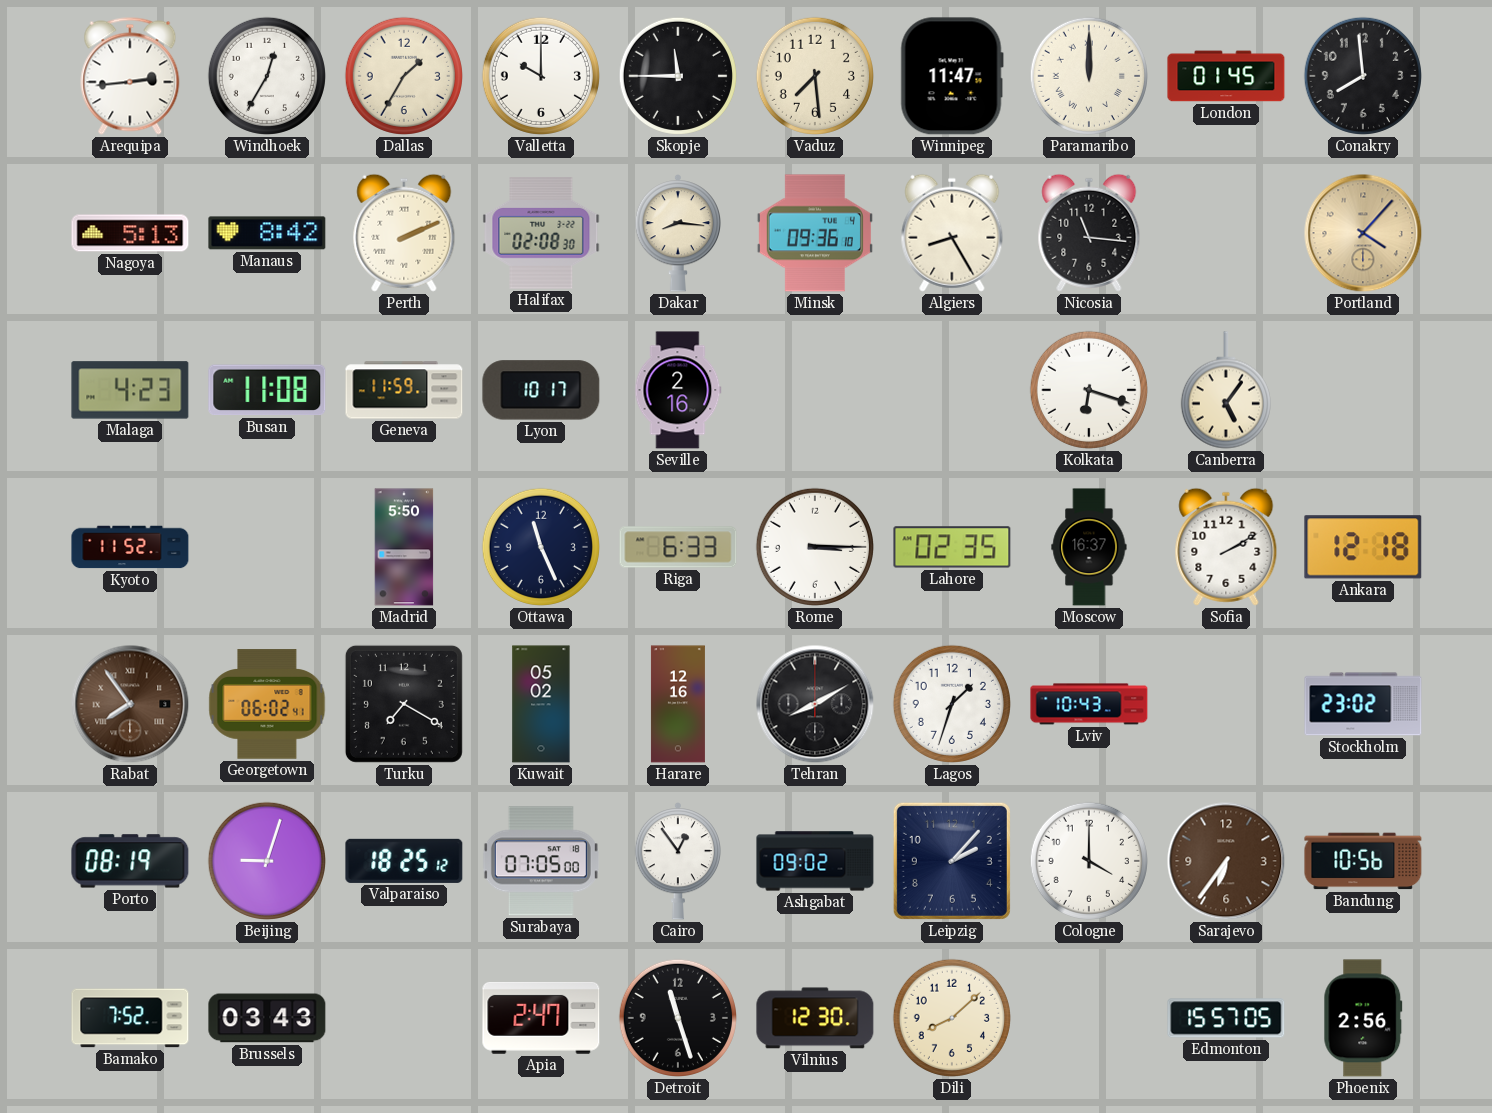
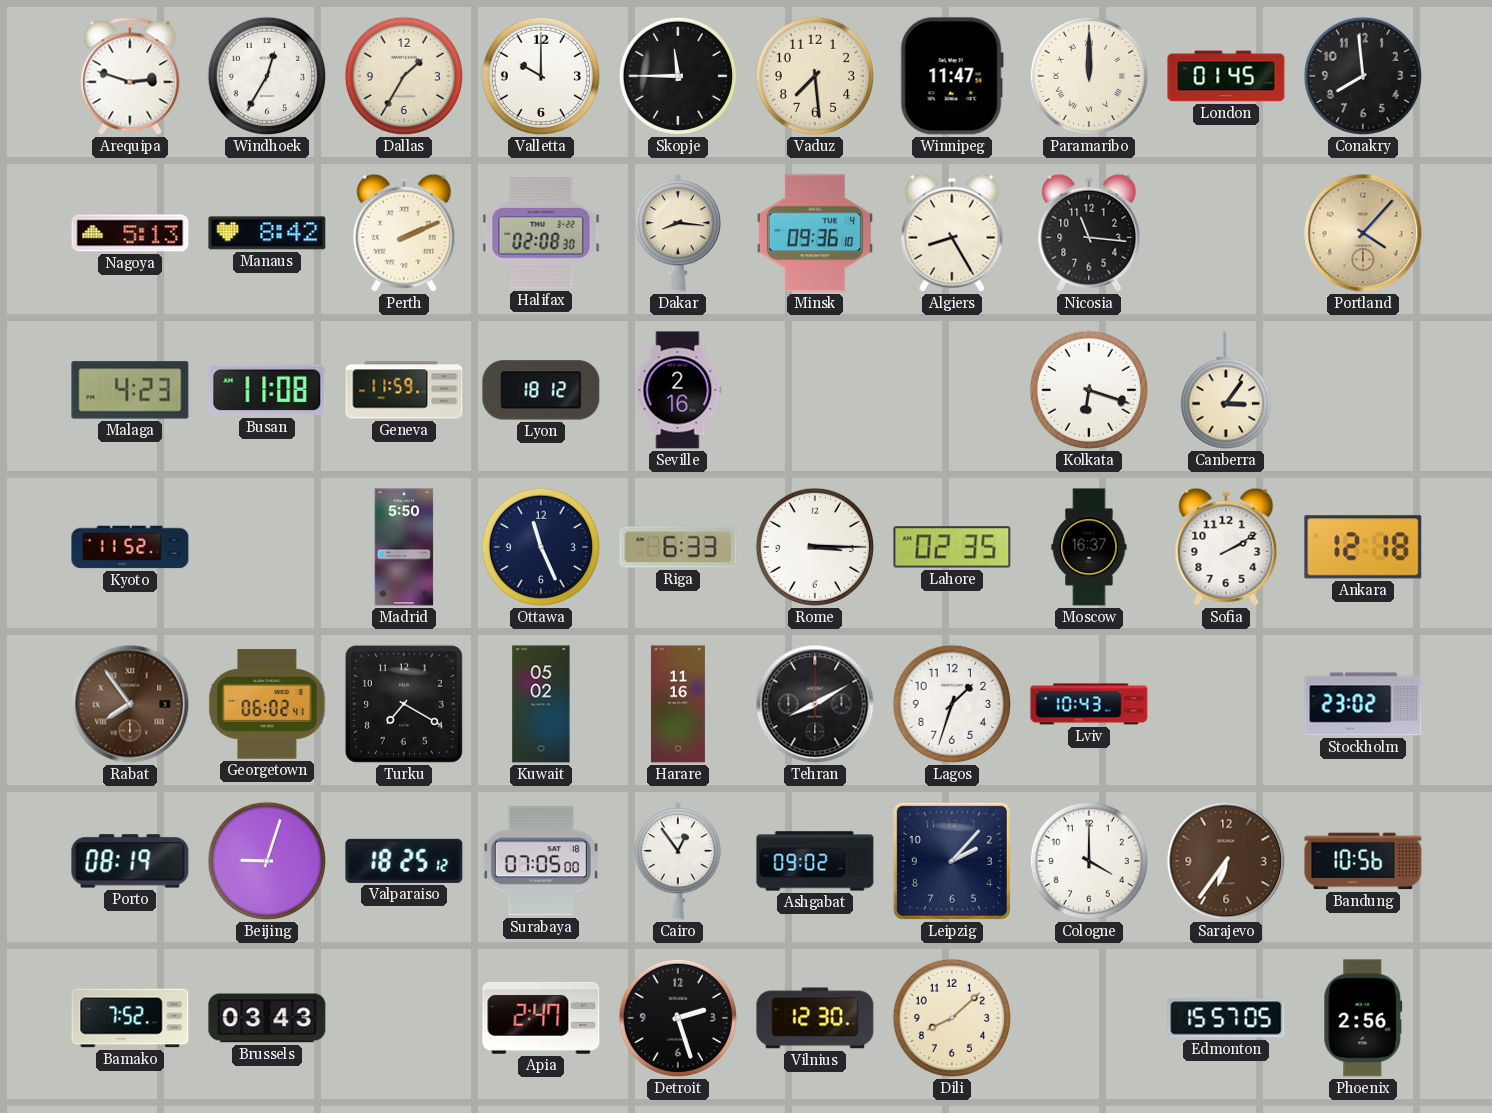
Arequipa: 2:44 -> 2:48 (130, 76)
Lyon: 10:17 -> 18:12 (541, 390)
Canberra: 5:06 -> 3:06 (1226, 390)
Harare: 12:16 -> 11:16 (678, 704)
Detroit: 11:27 -> 2:27 (678, 1018)
